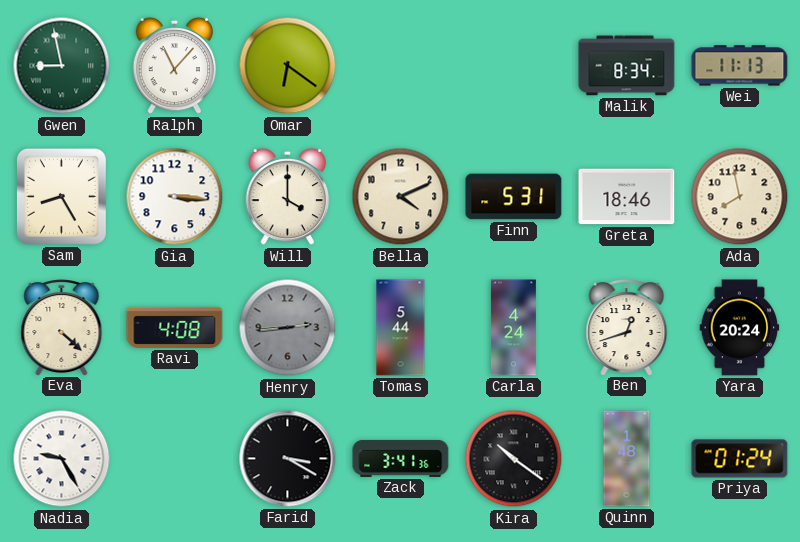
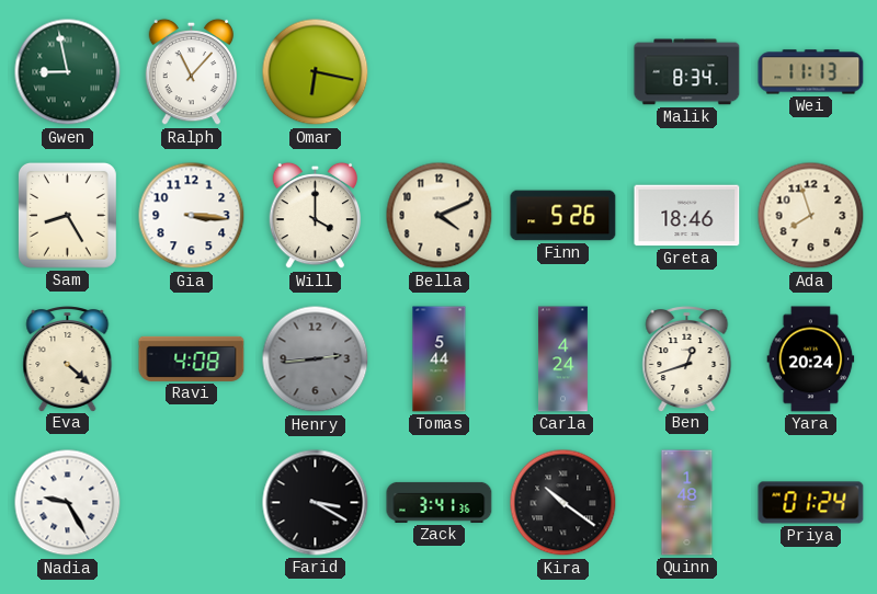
Omar: 6:21 -> 6:17 (316, 72)
Finn: 5:31 -> 5:26 (563, 216)
Ada: 7:58 -> 7:57 (811, 216)
